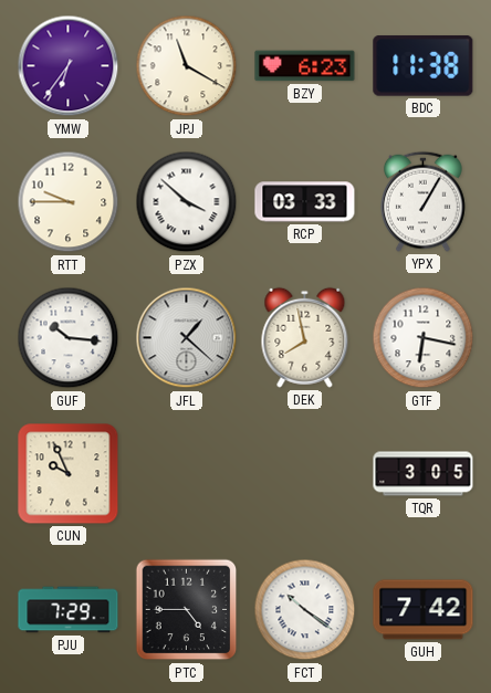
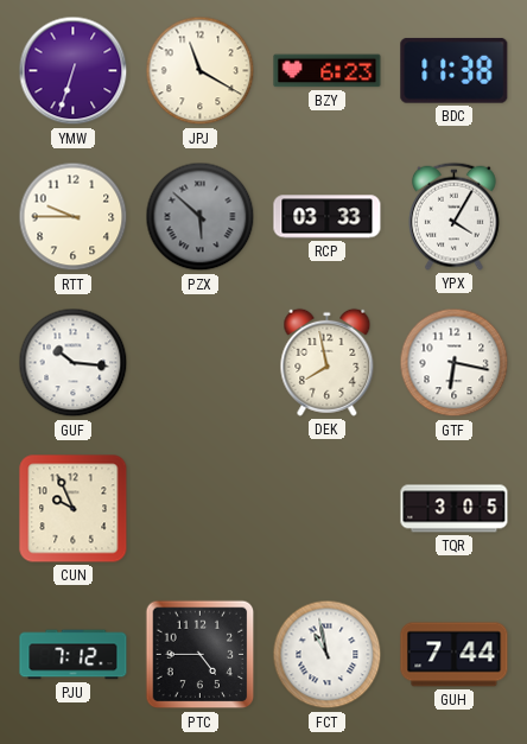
YMW: 6:36 -> 6:33 (74, 71)
PZX: 3:52 -> 5:52 (201, 217)
PZX dial: white -> grey (201, 217)
YPX: 1:05 -> 4:05 (455, 216)
JFL: 1:22 -> none (187, 338)
PJU: 7:29 -> 7:12 (74, 655)
FCT: 10:21 -> 10:58 (328, 655)
GUH: 7:42 -> 7:44 (455, 655)
